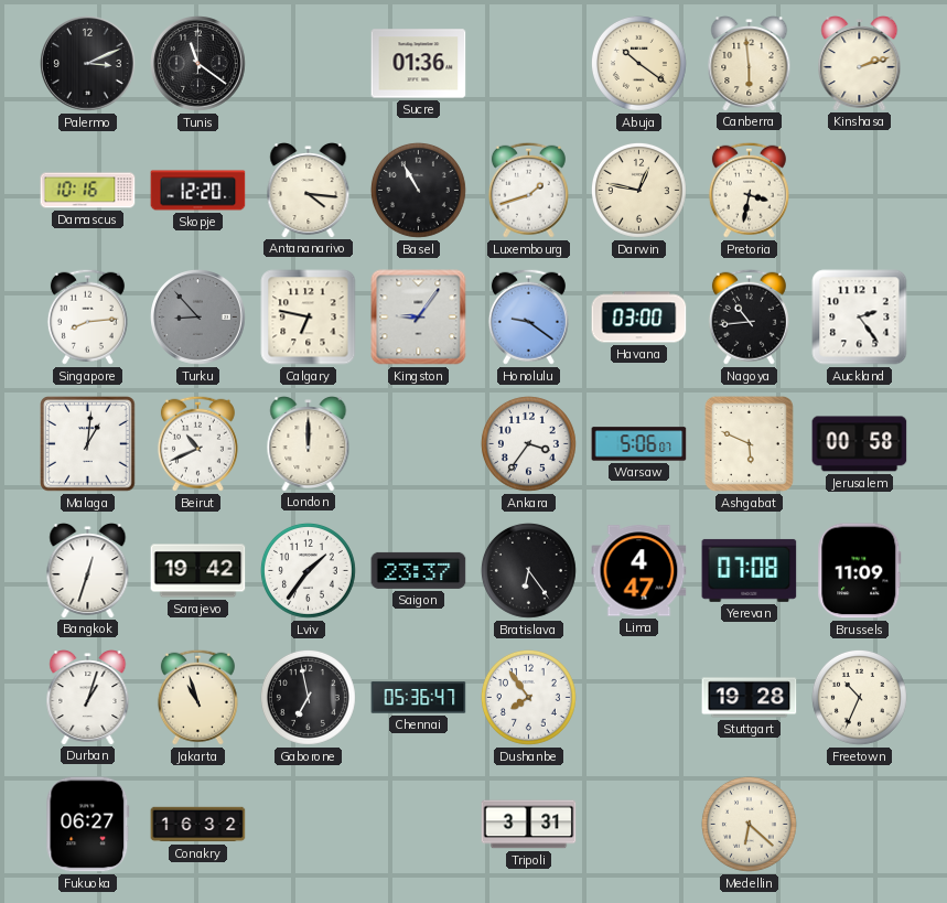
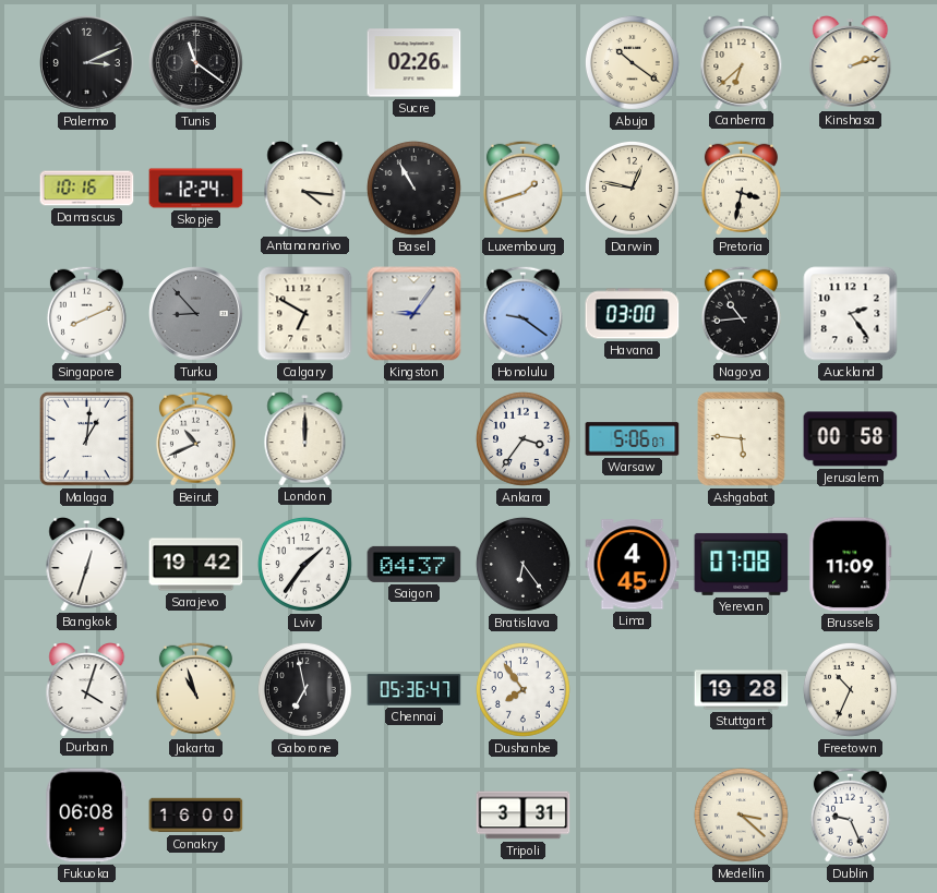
Sucre: 01:36 -> 02:26 (415, 63)
Canberra: 5:59 -> 6:38 (742, 63)
Skopje: 12:20 -> 12:24 (196, 189)
Singapore: 8:14 -> 8:11 (86, 313)
Calgary: 6:47 -> 6:50 (305, 314)
Ashgabat: 5:49 -> 5:46 (741, 439)
Saigon: 23:37 -> 04:37 (415, 564)
Lima: 4:47 -> 4:45 (633, 565)
Durban: 1:03 -> 4:03 (87, 690)
Fukuoka: 06:27 -> 06:08 (87, 816)
Conakry: 16:32 -> 16:00 (196, 816)
Medellin: 6:22 -> 3:22 (741, 814)
Dublin: none -> 9:26 (850, 814)
